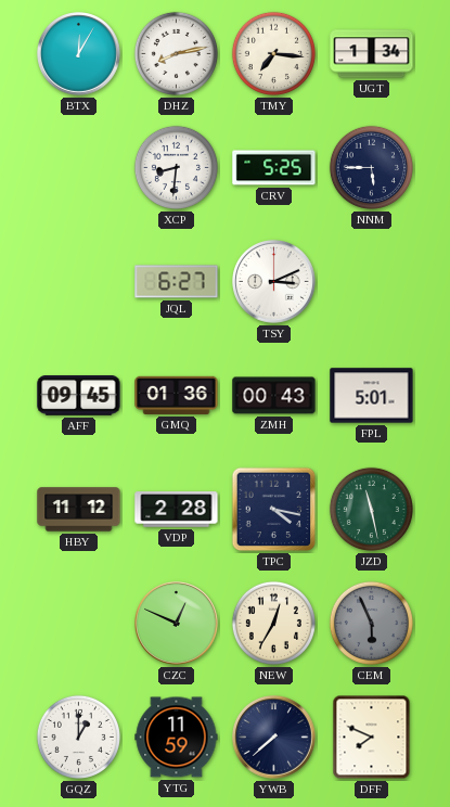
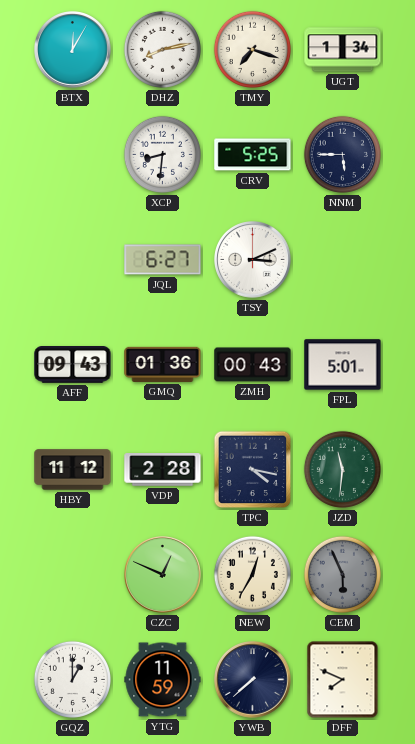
TMY: 7:16 -> 7:18 (252, 49)
AFF: 09:45 -> 09:43 (73, 365)
JZD: 11:28 -> 11:31 (342, 469)
